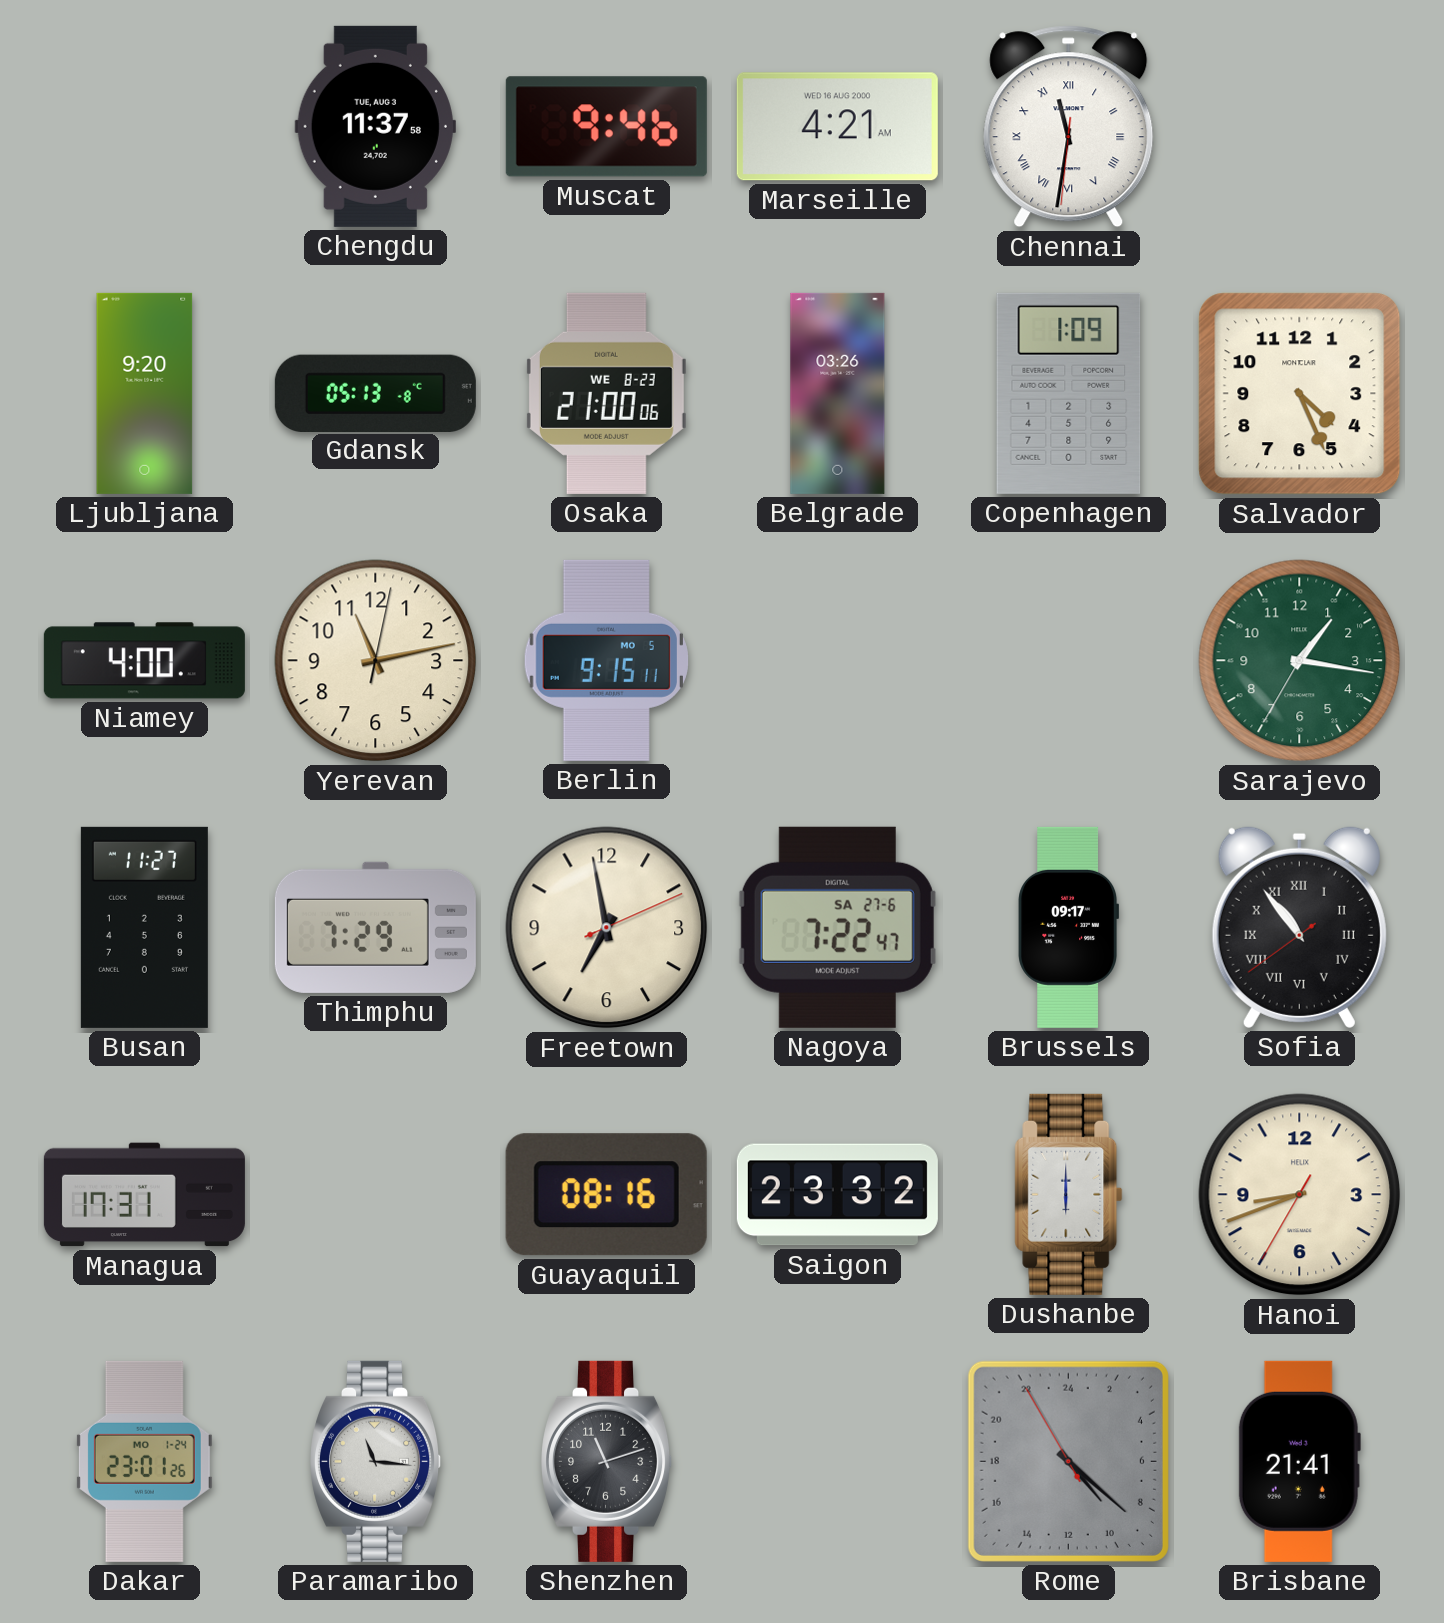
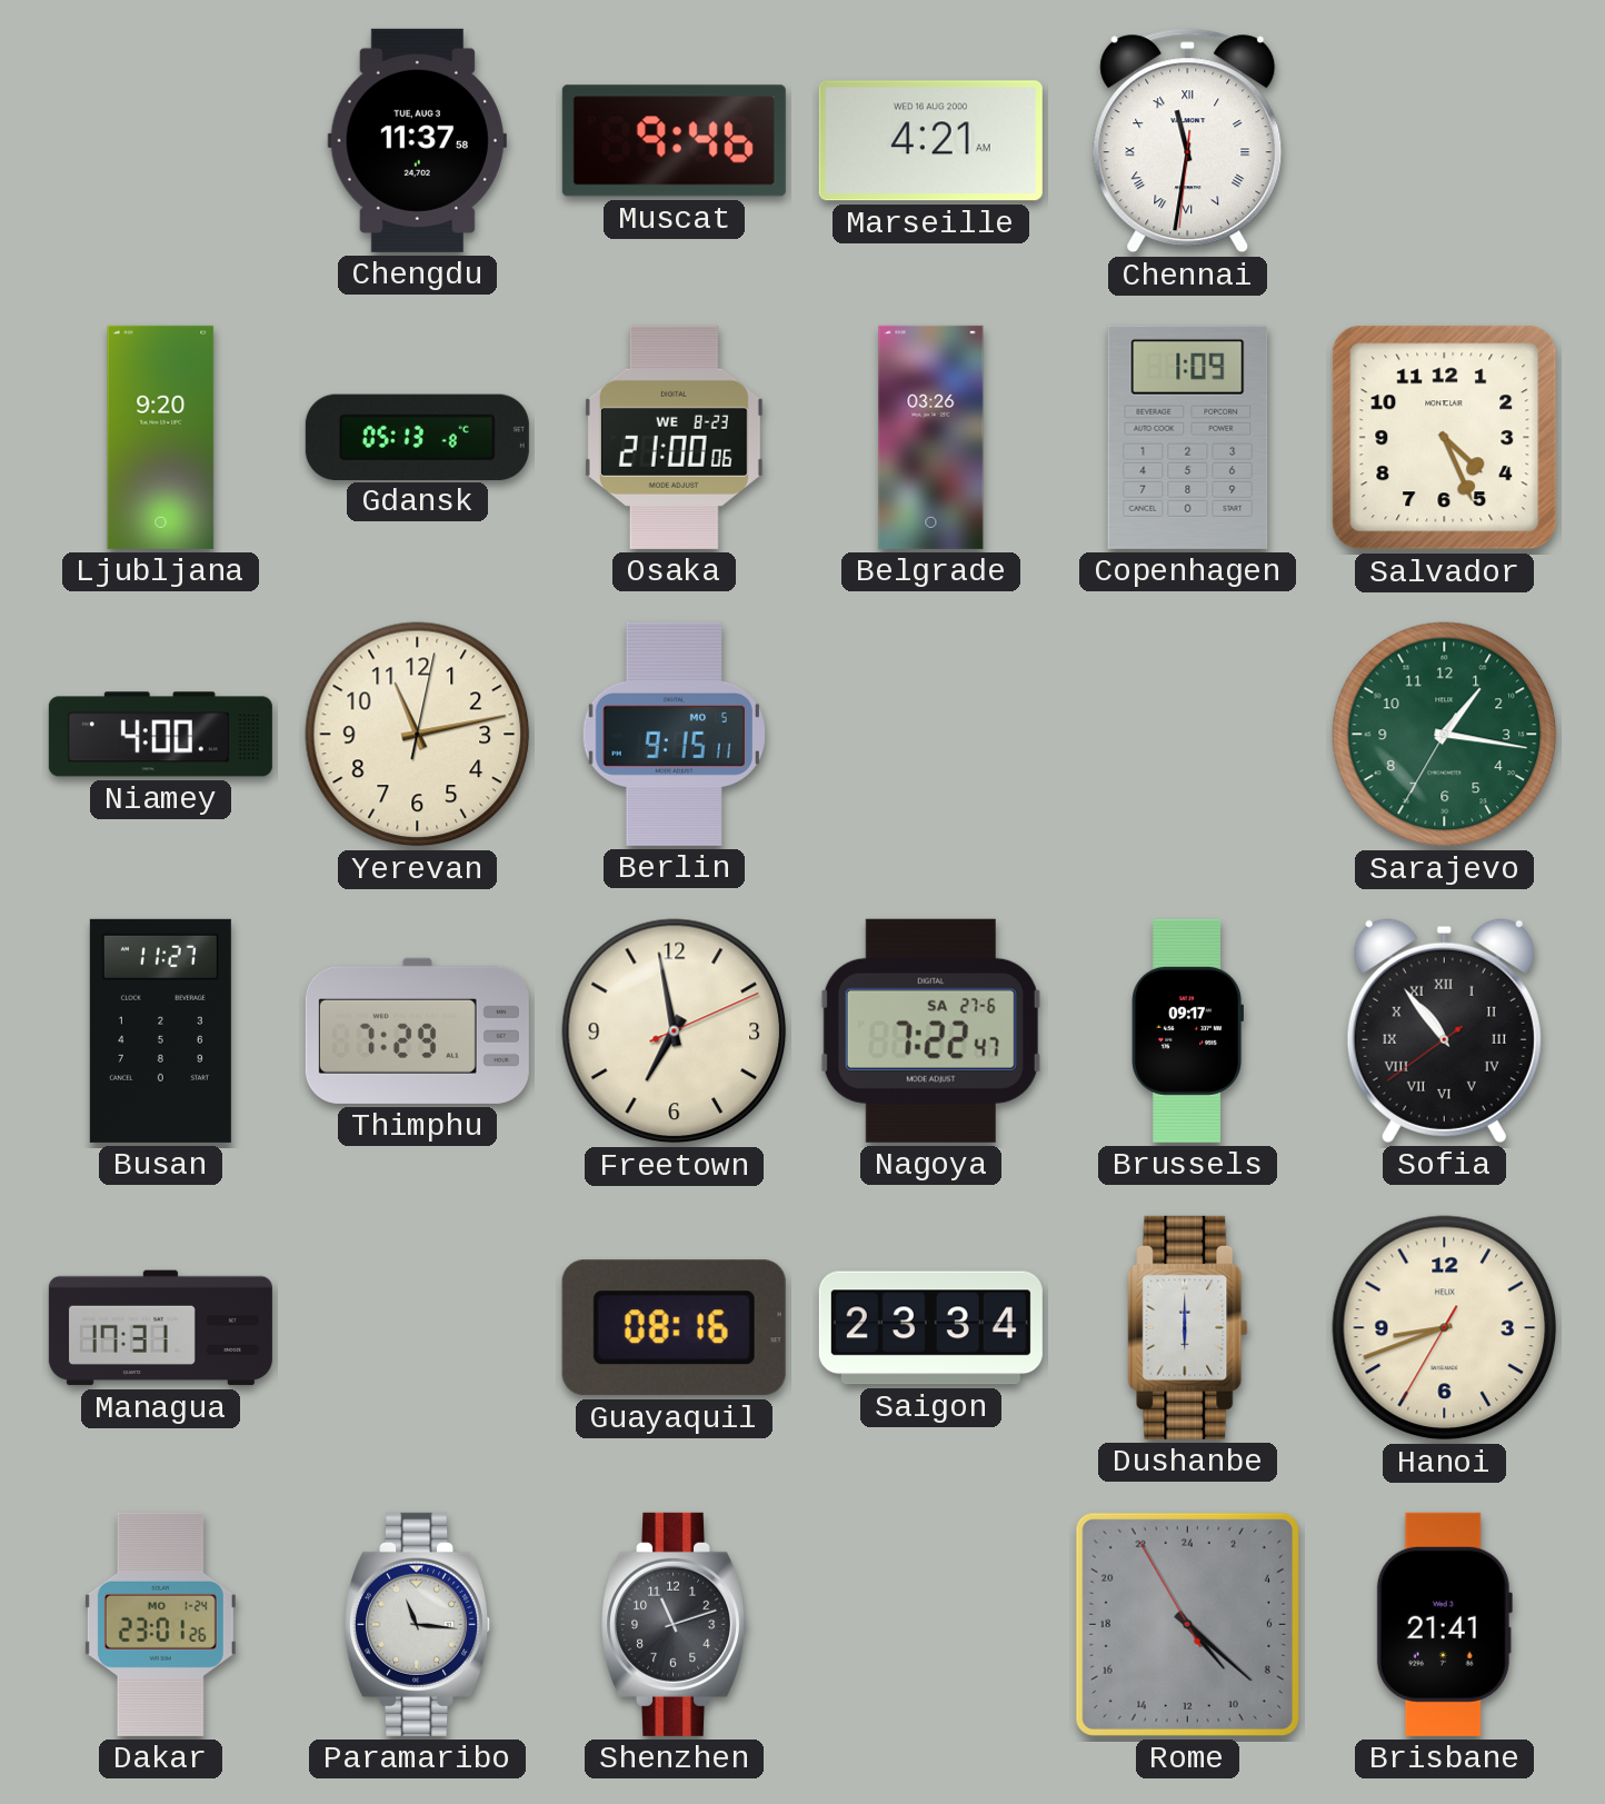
Saigon: 23:32 -> 23:34 (930, 1328)
